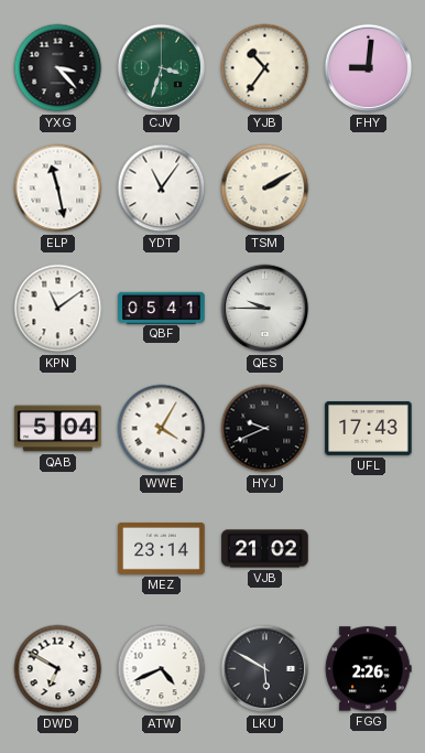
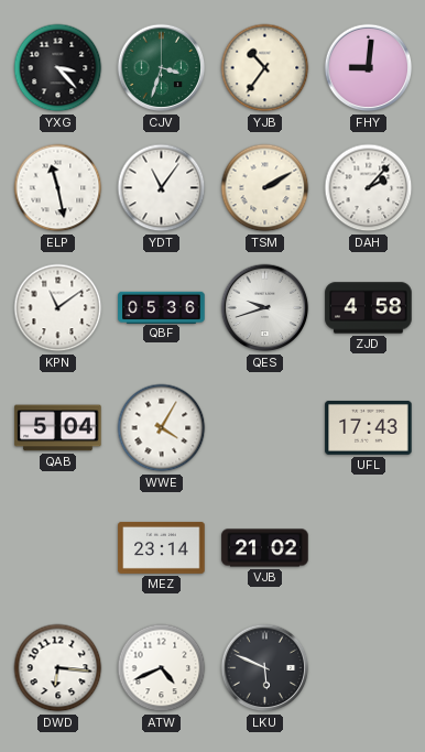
DAH: none -> 2:07 (369, 188)
QBF: 05:41 -> 05:36 (162, 307)
QES: 9:45 -> 9:42 (265, 308)
ZJD: none -> 4:58 (369, 308)
HYJ: 9:41 -> none (265, 429)
DWD: 6:50 -> 6:16 (58, 668)
LKU: 5:50 -> 5:49 (265, 668)
FGG: 2:26 -> none (368, 669)
